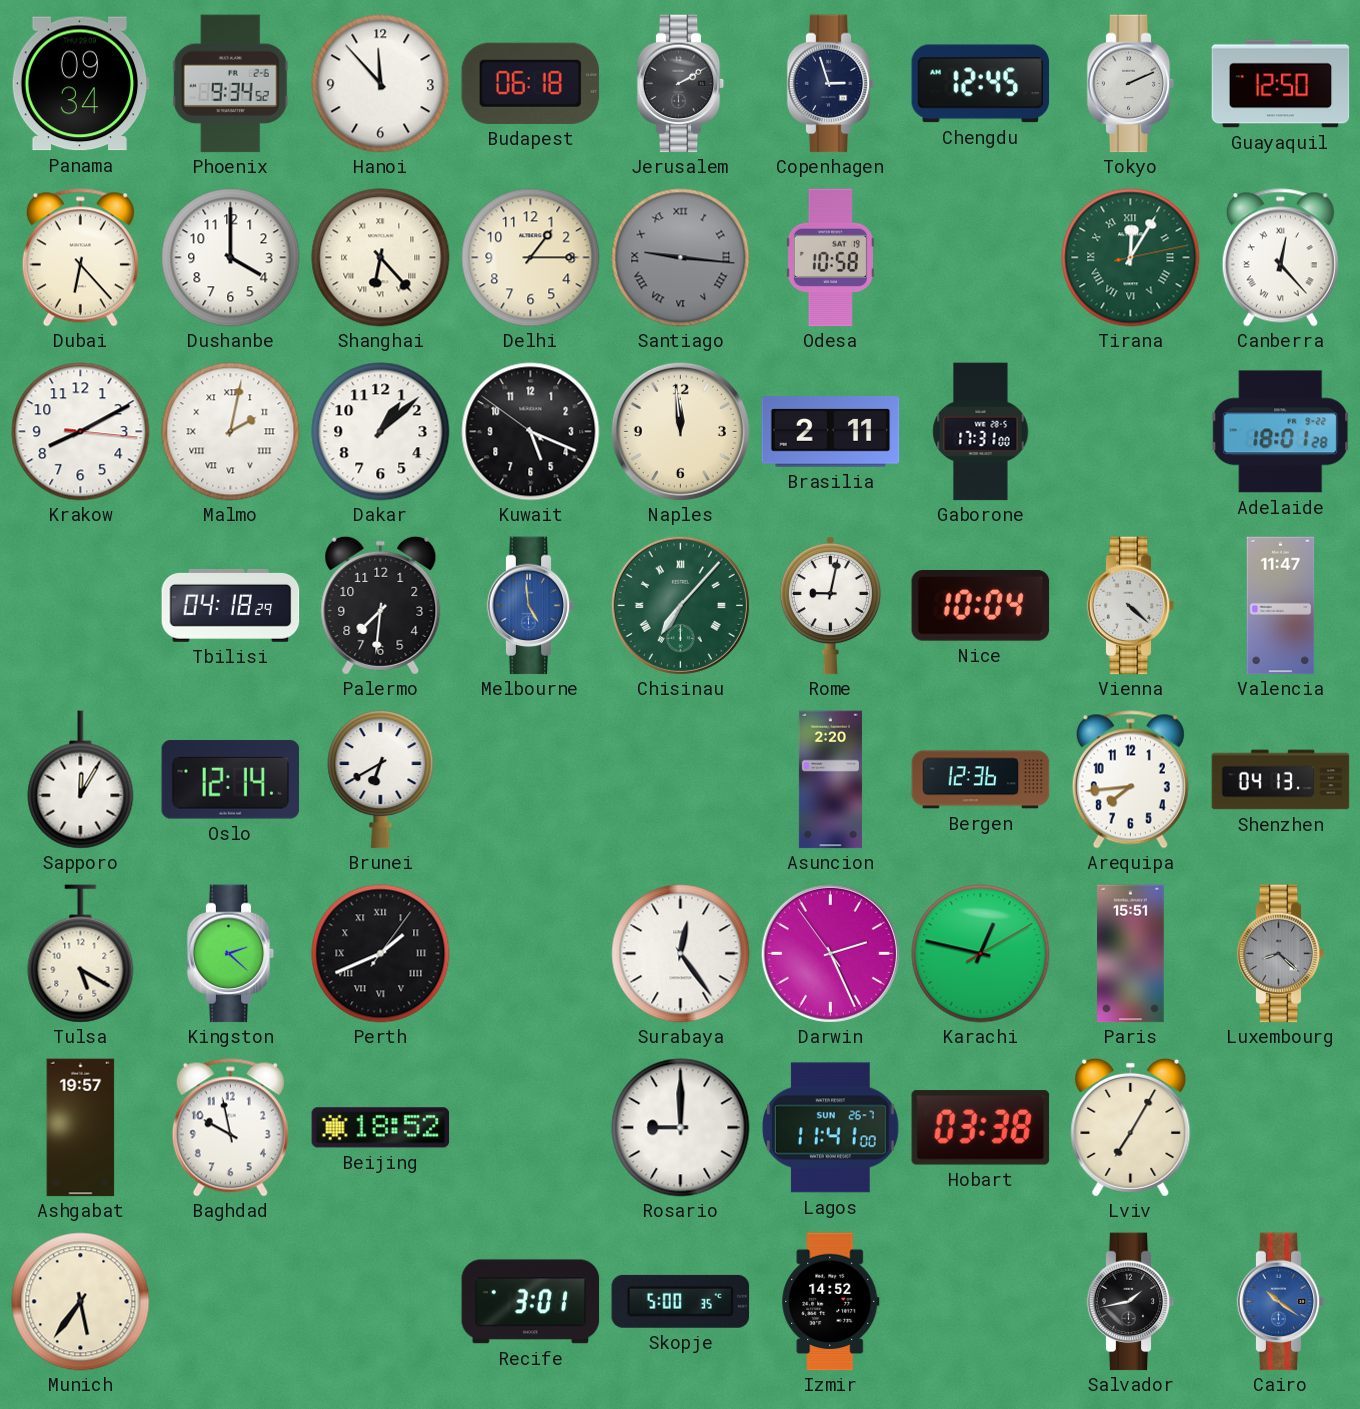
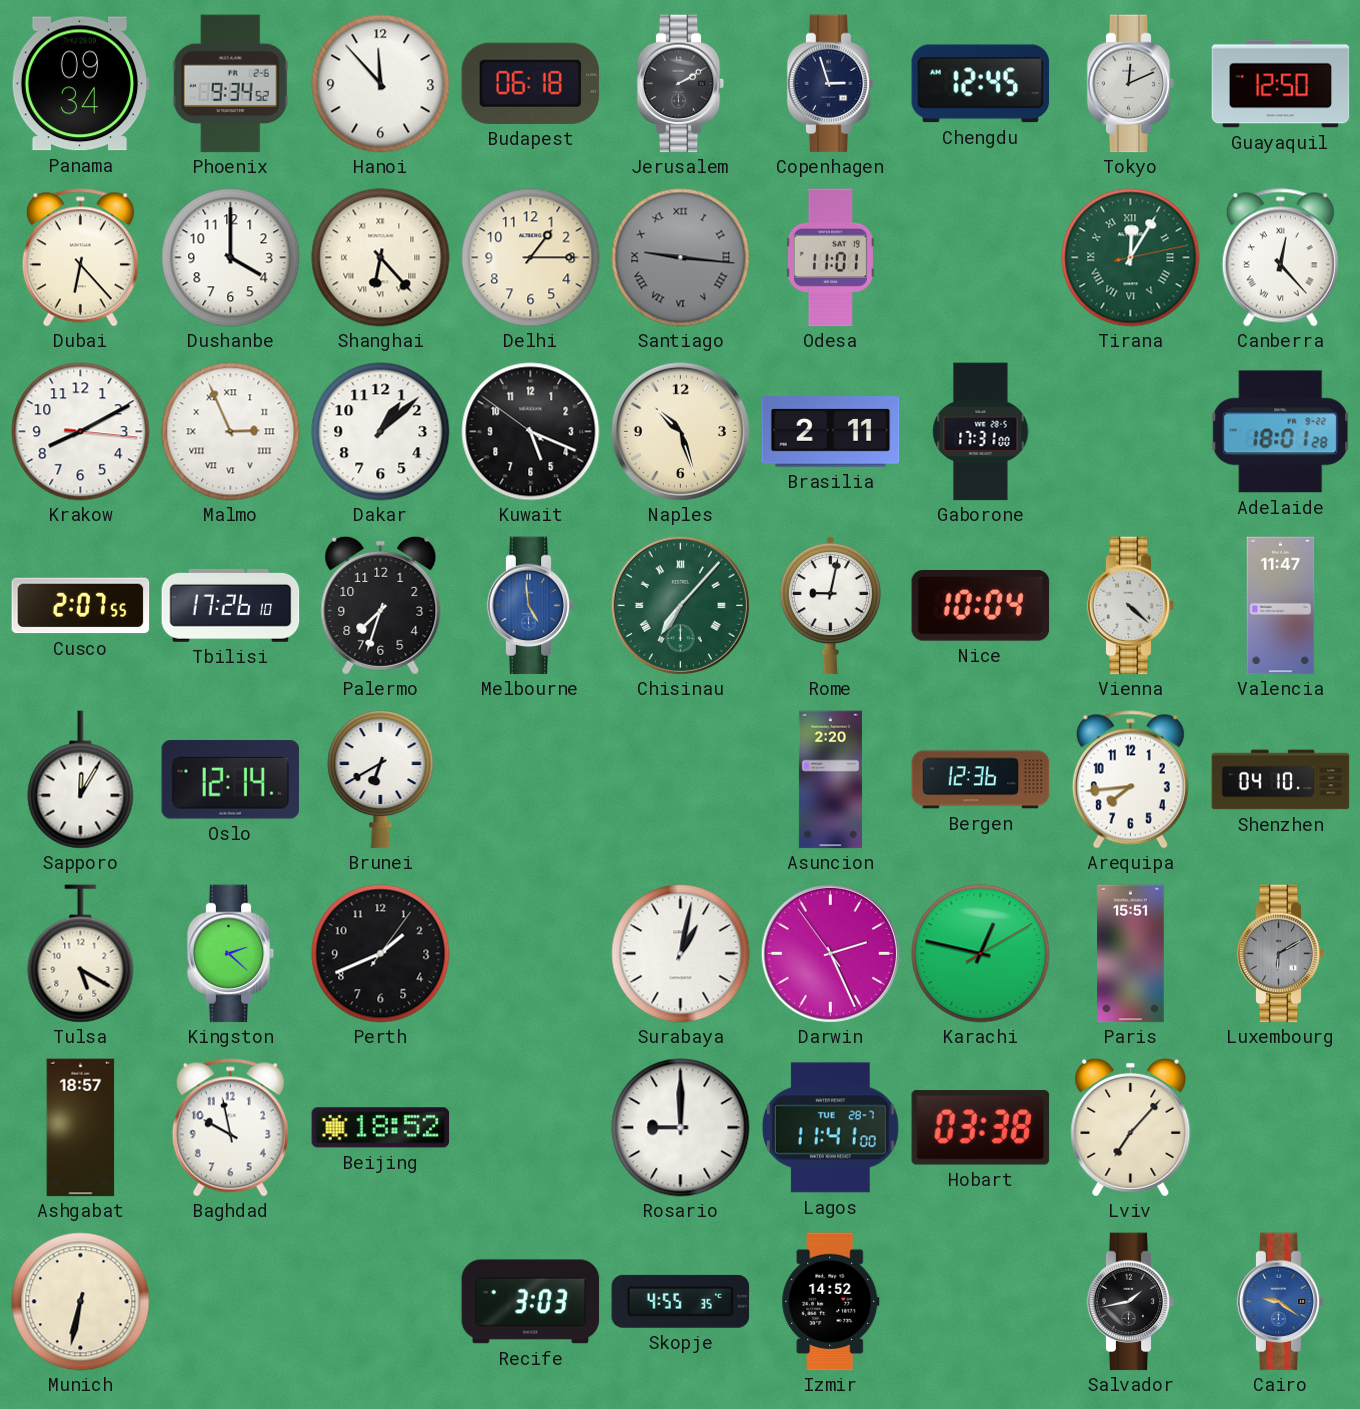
Tokyo: 2:11 -> 12:11 (1131, 84)
Odesa: 10:58 -> 11:01 (830, 258)
Malmo: 2:02 -> 2:56 (231, 432)
Naples: 11:59 -> 10:27 (680, 431)
Cusco: none -> 2:07 (81, 606)
Tbilisi: 04:18 -> 17:26 (231, 605)
Palermo: 7:31 -> 7:33 (381, 605)
Shenzhen: 04:13 -> 04:10 (1281, 780)
Perth numerals: Roman -> Arabic (381, 954)
Surabaya: 12:24 -> 1:02 (681, 954)
Luxembourg: 8:22 -> 6:10 (1281, 954)
Ashgabat: 19:57 -> 18:57 (81, 1128)
Lagos date: SUN 26-7 -> TUE 28-7 (830, 1128)
Lviv: 7:05 -> 7:07 (1131, 1127)
Munich: 5:36 -> 6:32 (81, 1302)
Recife: 3:01 -> 3:03 (531, 1302)
Skopje: 5:00 -> 4:55 (681, 1301)
Cairo: 10:21 -> 9:21 (1281, 1302)
